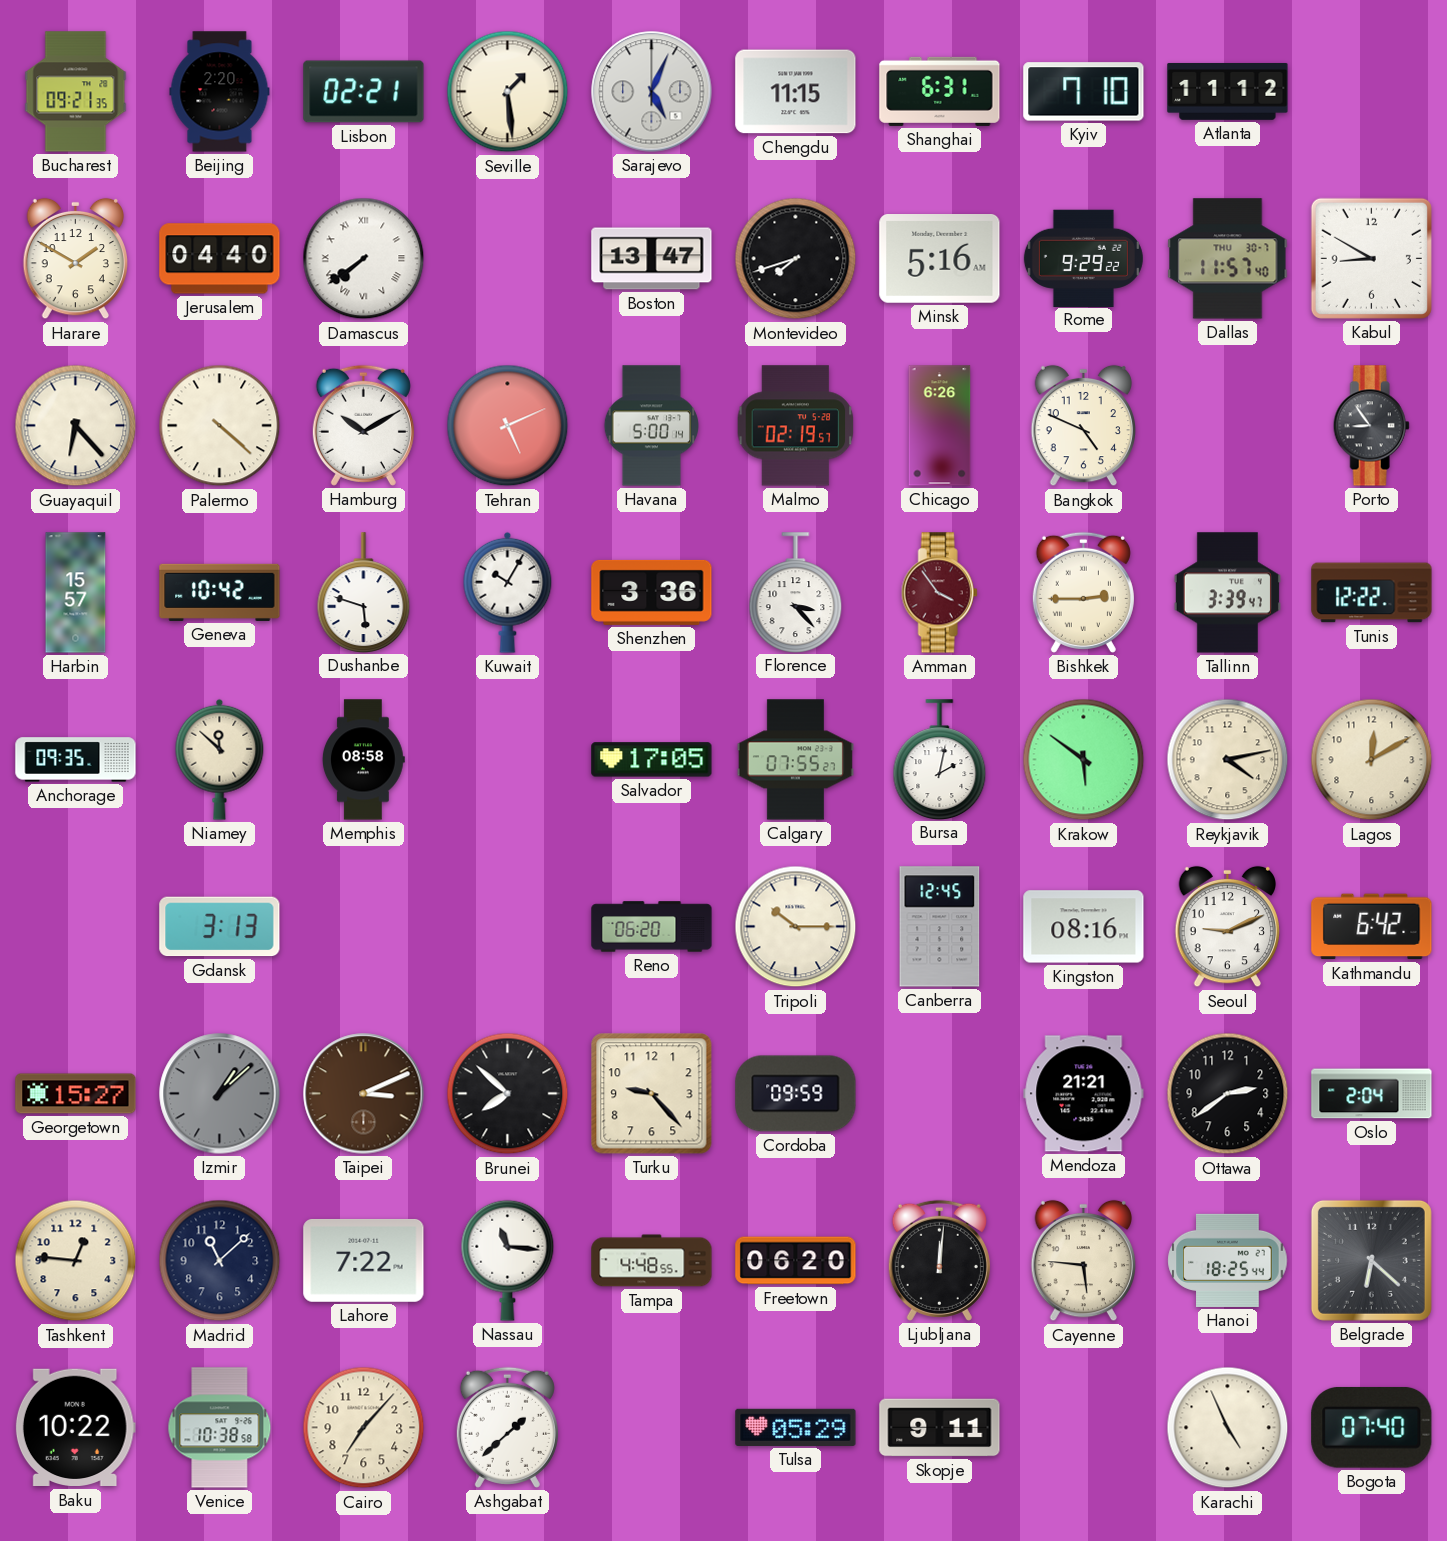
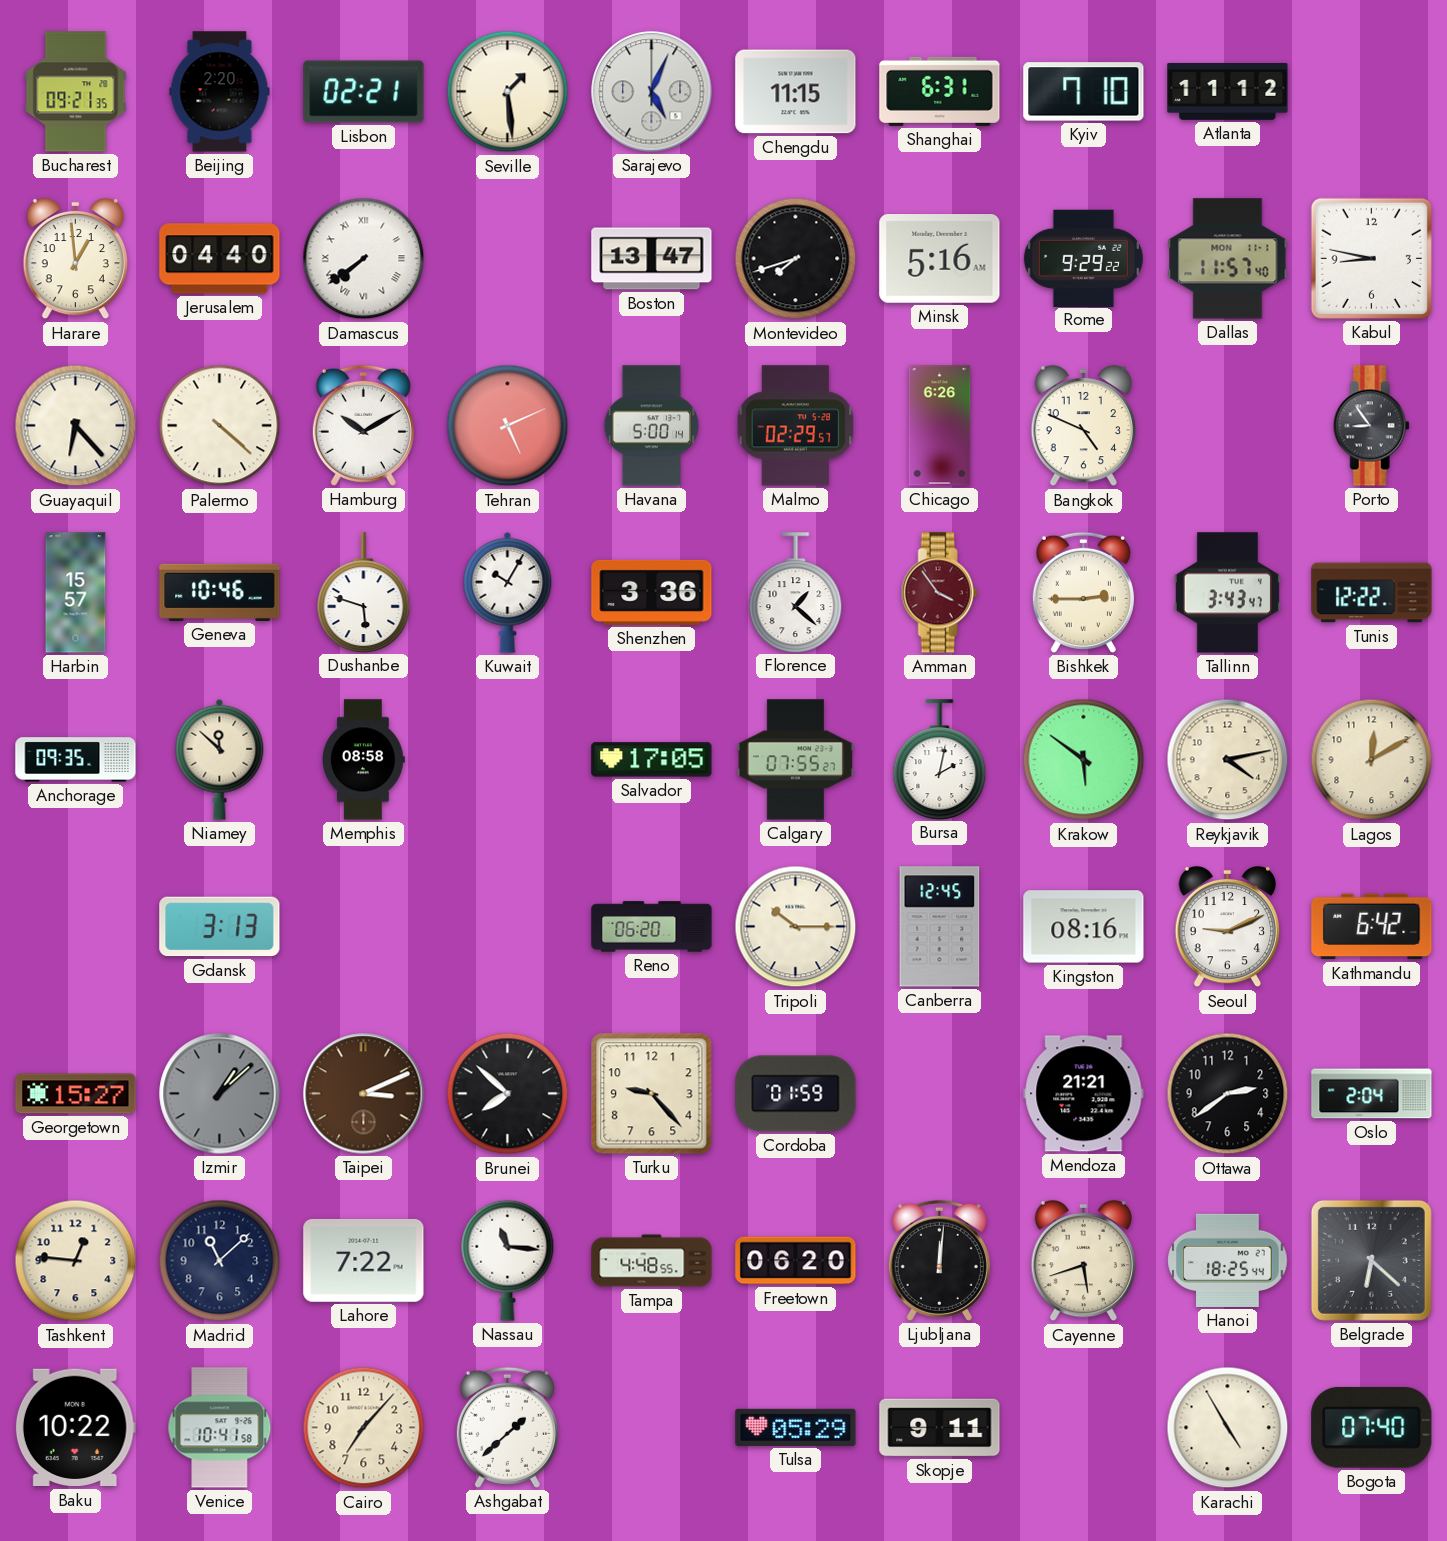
Harare: 1:50 -> 12:59 (75, 259)
Dallas date: THU 30-7 -> MON 11-1 (1228, 259)
Kabul: 8:50 -> 8:47 (1371, 258)
Malmo: 02:19 -> 02:29 (796, 426)
Geneva: 10:42 -> 10:46 (220, 592)
Florence: 3:23 -> 1:22 (796, 592)
Tallinn: 3:39 -> 3:43 (1227, 593)
Cordoba: 09:59 -> 01:59 (796, 1094)
Cayenne: 5:46 -> 5:42 (1083, 1261)
Venice: 10:38 -> 10:41 (220, 1428)
Karachi: 4:56 -> 4:55 (1228, 1428)
